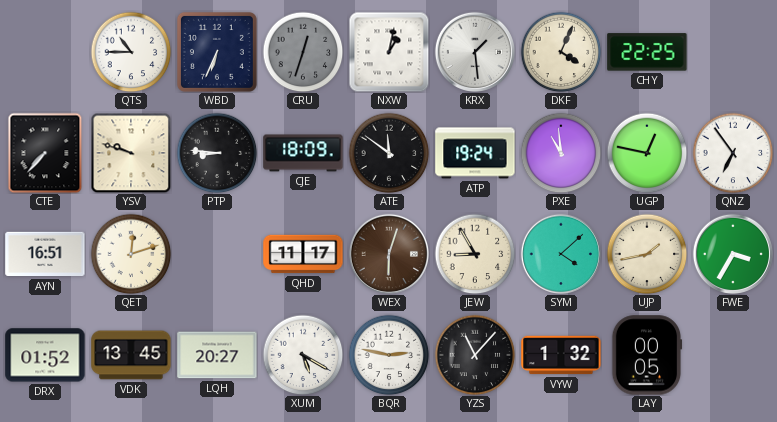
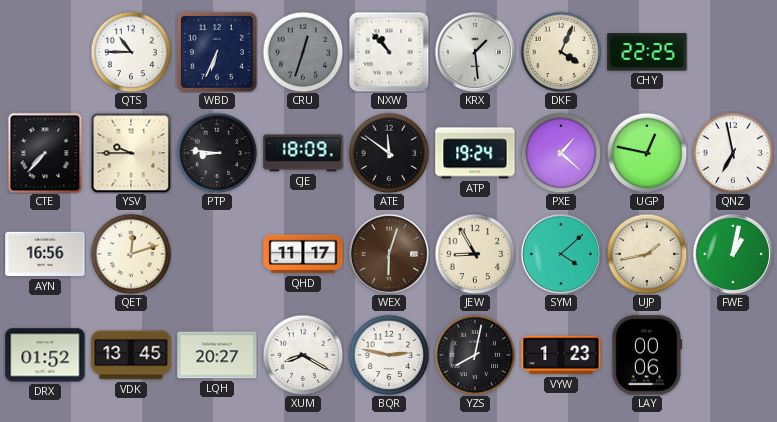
NXW: 1:02 -> 10:53 (389, 52)
YSV: 9:48 -> 9:45 (131, 153)
PXE: 10:59 -> 1:22 (561, 153)
QNZ: 6:54 -> 6:58 (733, 153)
AYN: 16:51 -> 16:56 (45, 254)
FWE: 3:35 -> 1:02 (732, 253)
XUM: 5:20 -> 8:20 (303, 355)
YZS: 11:07 -> 8:02 (475, 355)
VYW: 1:32 -> 1:23 (561, 355)
LAY: 00:05 -> 00:06 (647, 355)
